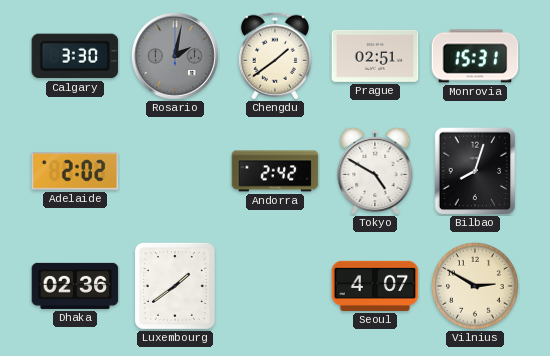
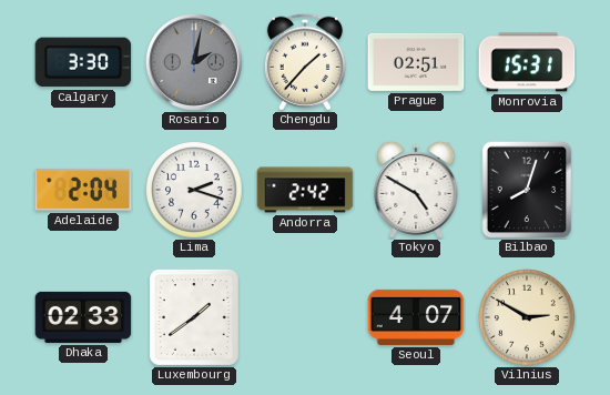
Chengdu: 1:39 -> 1:37 (305, 62)
Adelaide: 2:02 -> 2:04 (83, 190)
Lima: none -> 2:18 (195, 191)
Dhaka: 02:36 -> 02:33 (83, 317)
